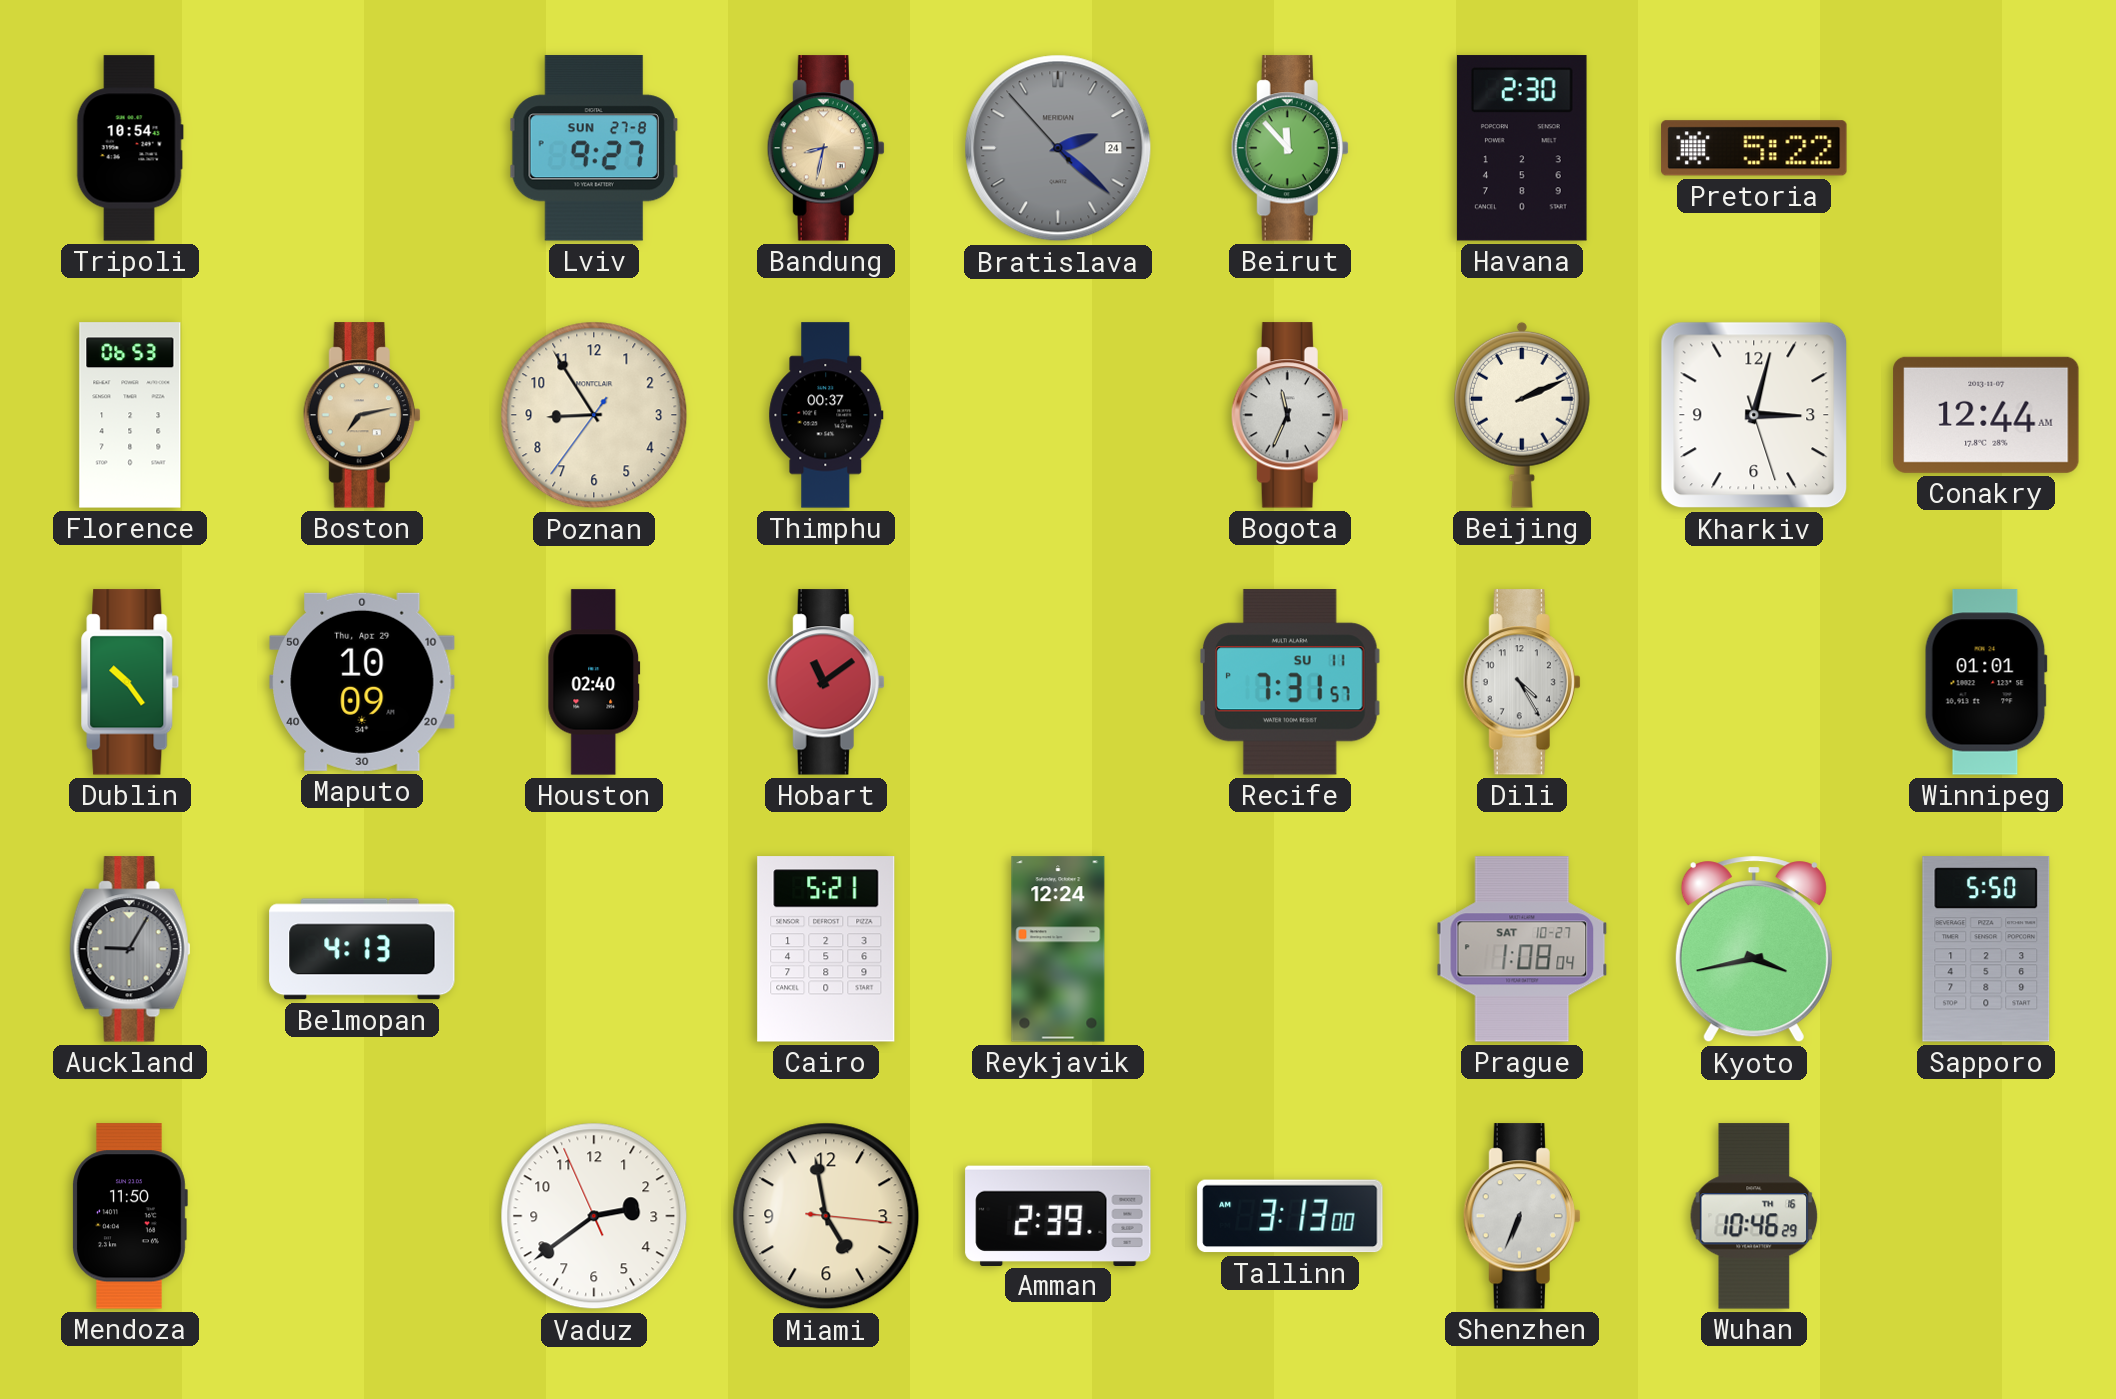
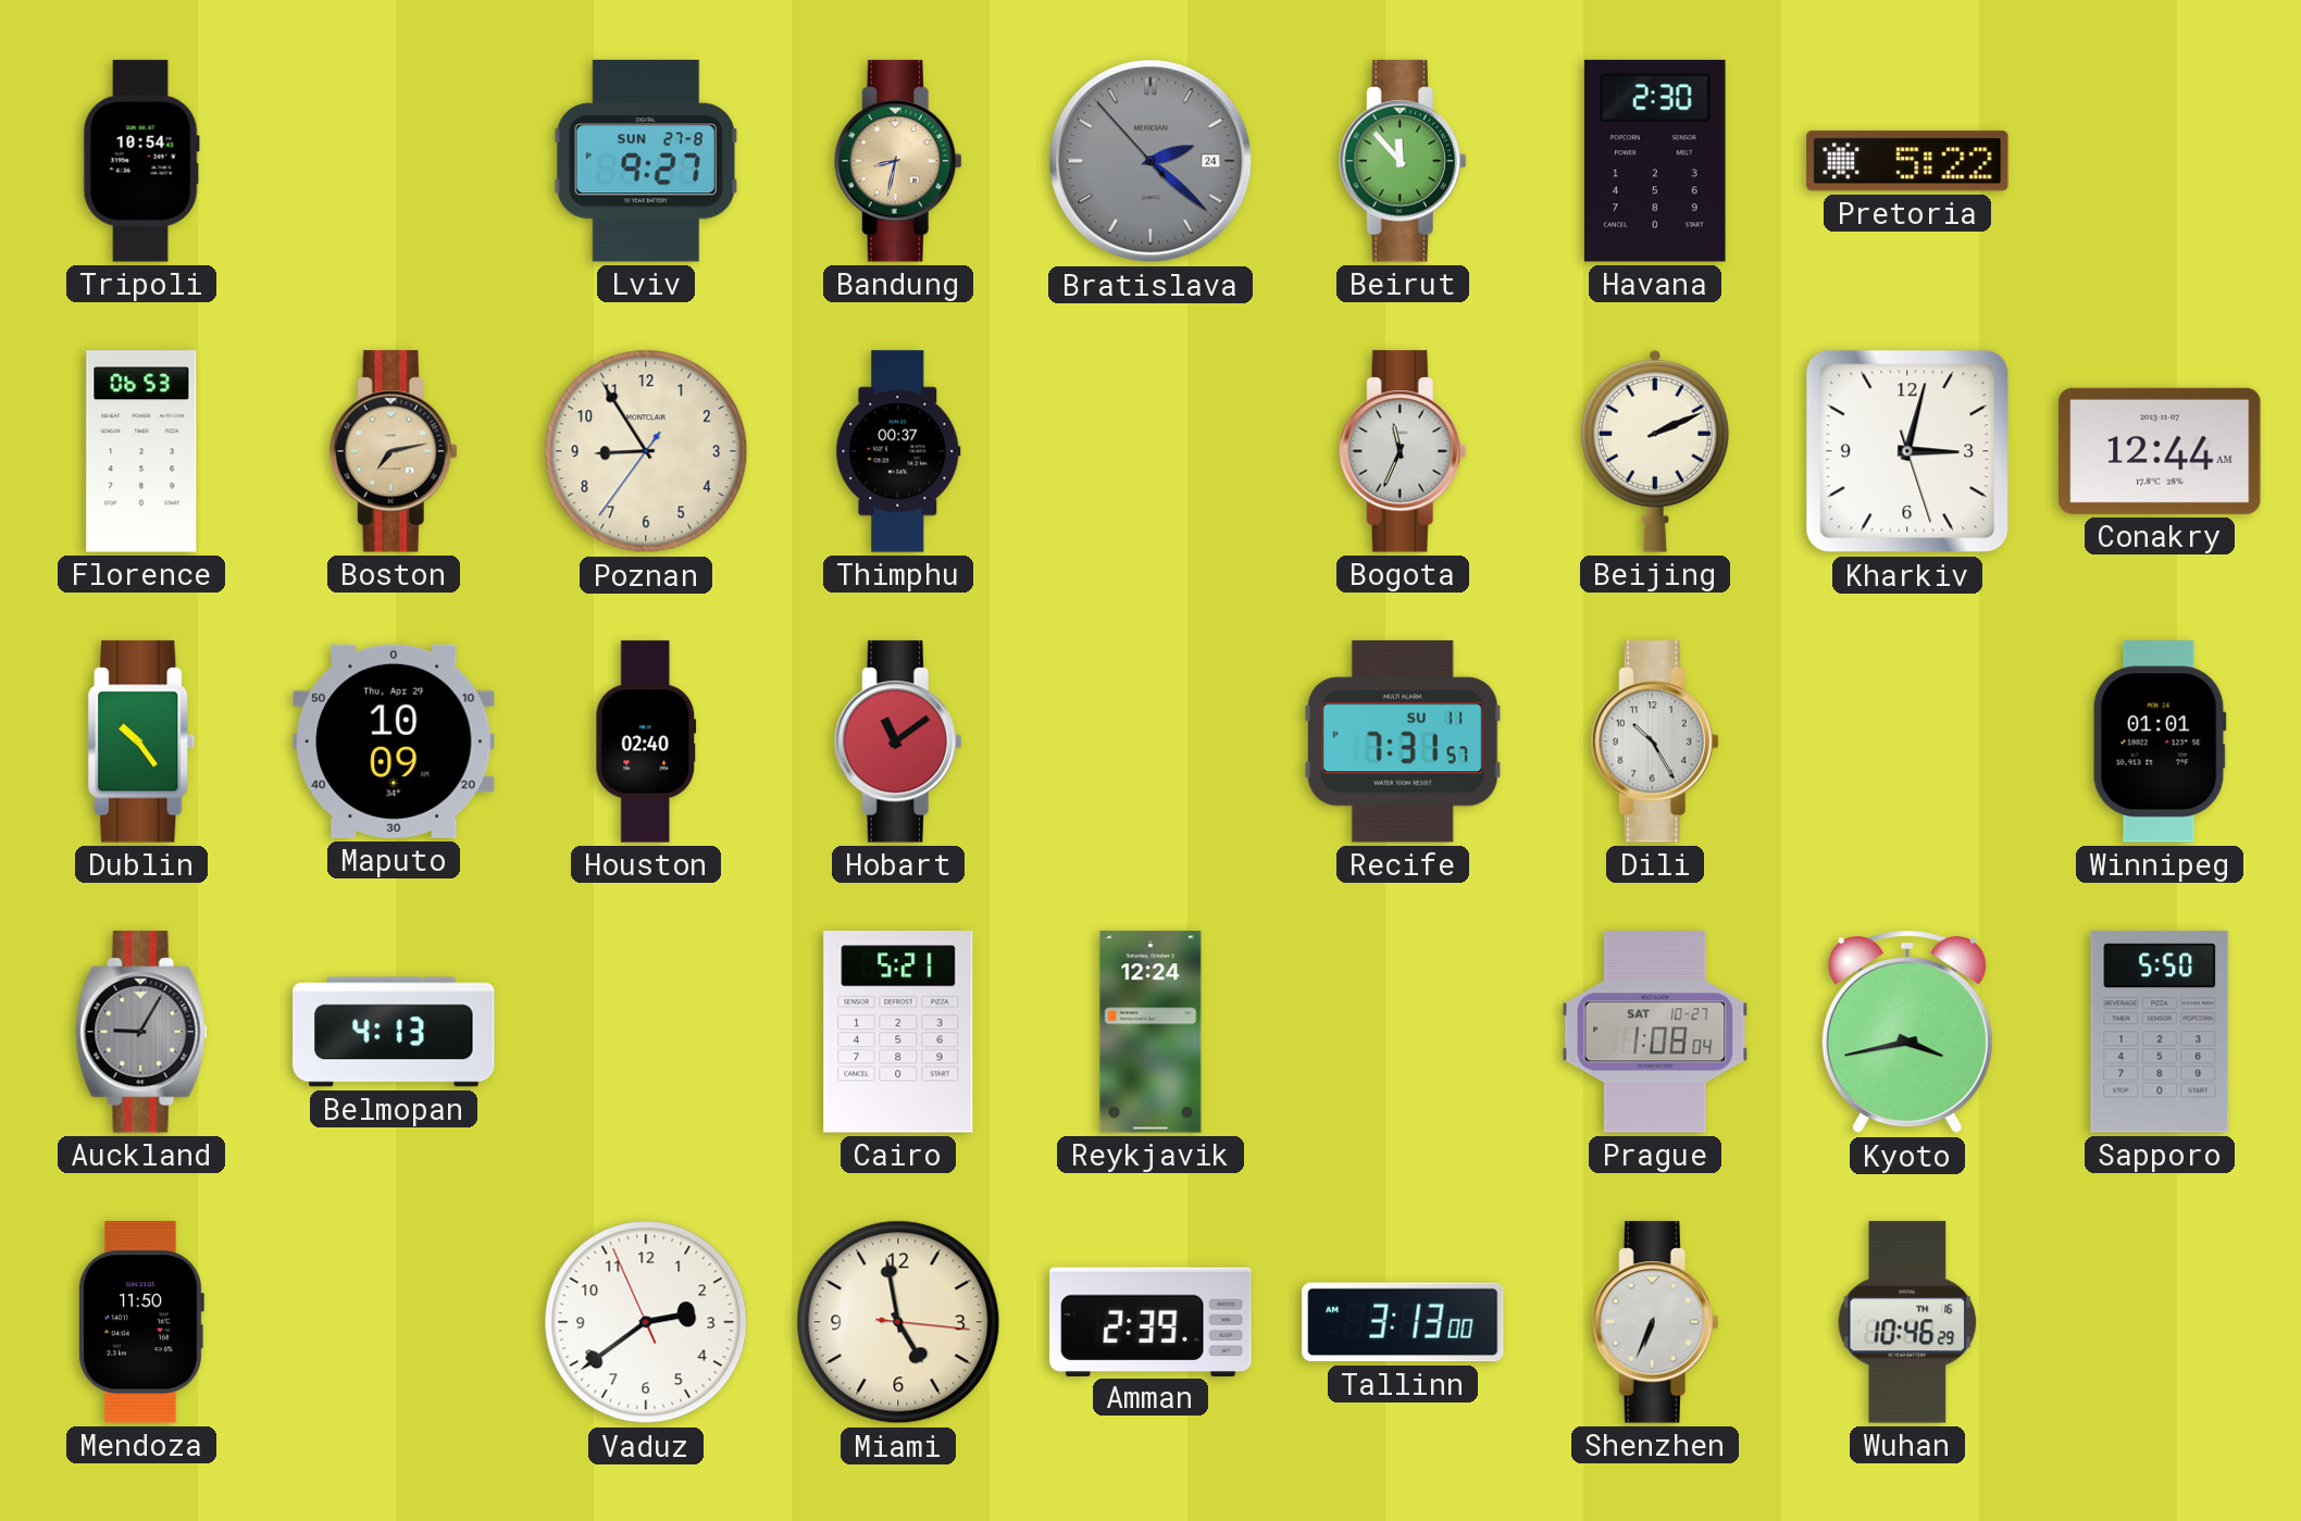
Dili: 4:25 -> 10:25 (1655, 741)
